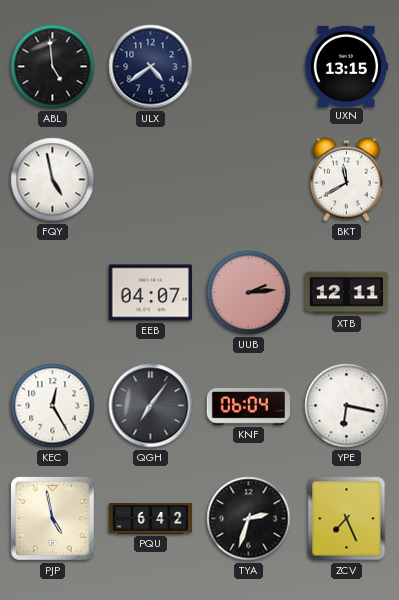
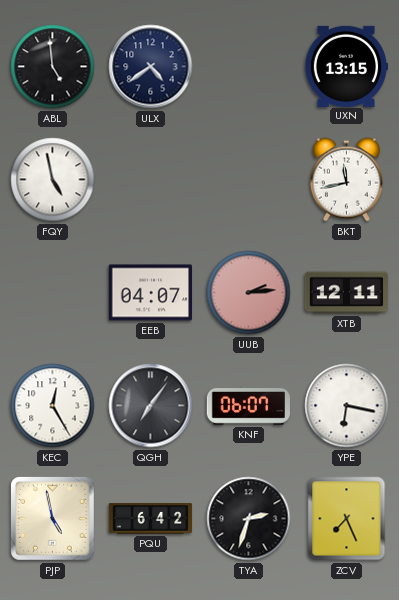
BKT: 11:40 -> 11:43 (346, 180)
KNF: 06:04 -> 06:07 (248, 406)
